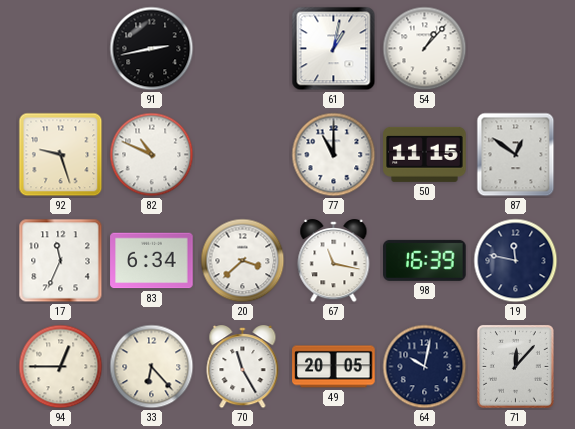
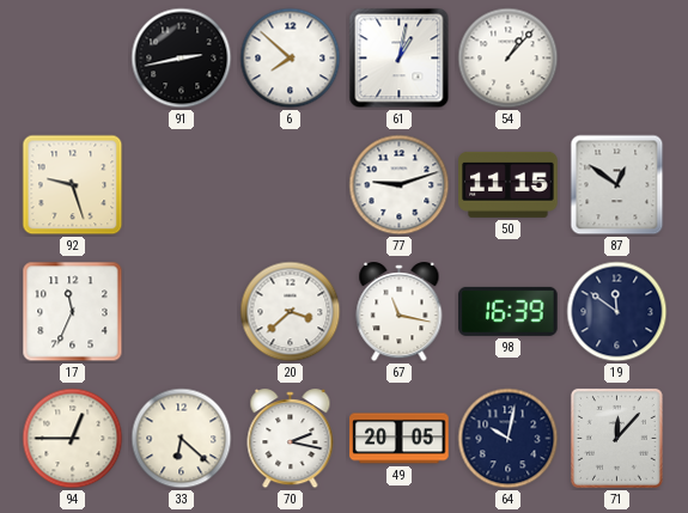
6: none -> 7:52 (291, 59)
82: 10:49 -> none (152, 155)
77: 11:00 -> 9:12 (400, 185)
83: 6:34 -> none (152, 261)
19: 11:47 -> 11:51 (617, 312)
33: 6:23 -> 6:22 (182, 439)
70: 11:25 -> 2:17 (291, 439)
